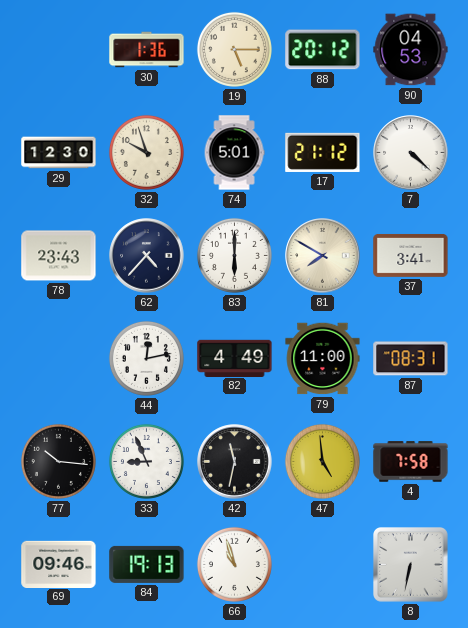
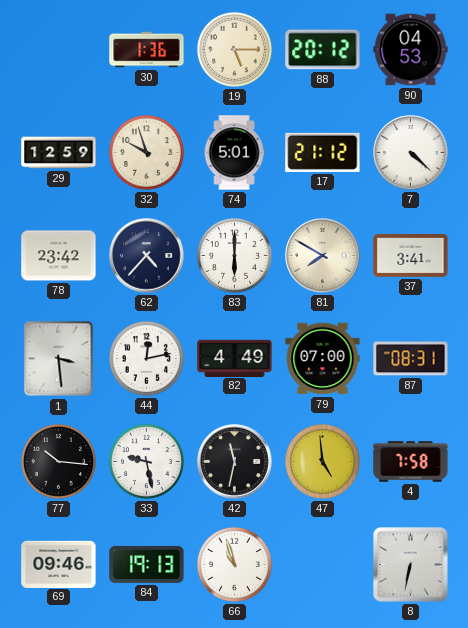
29: 12:30 -> 12:59 (59, 153)
78: 23:43 -> 23:42 (59, 256)
1: none -> 3:29 (59, 359)
79: 11:00 -> 07:00 (323, 359)
33: 8:56 -> 9:28 (146, 461)
